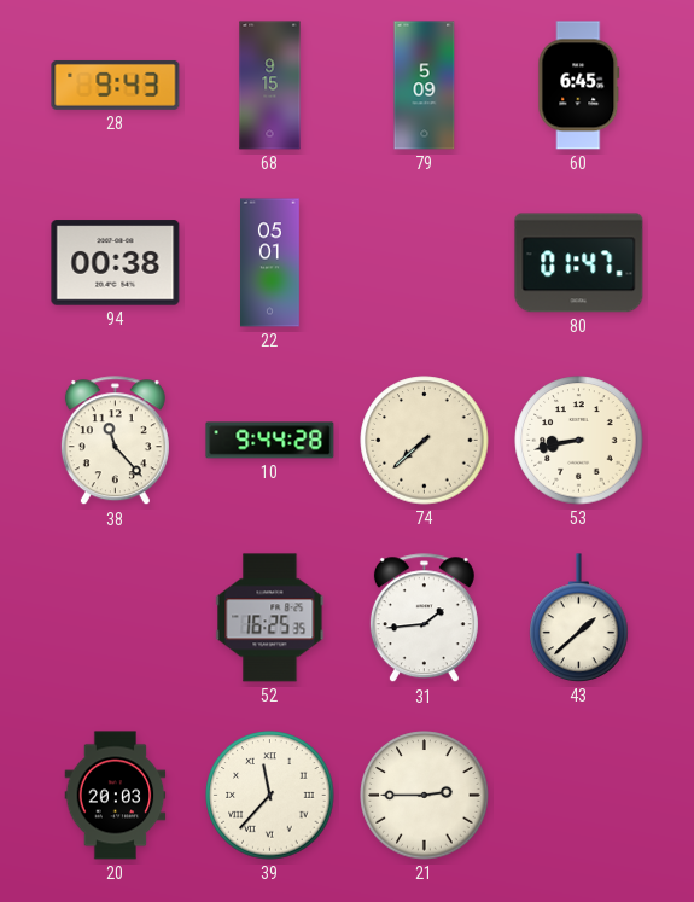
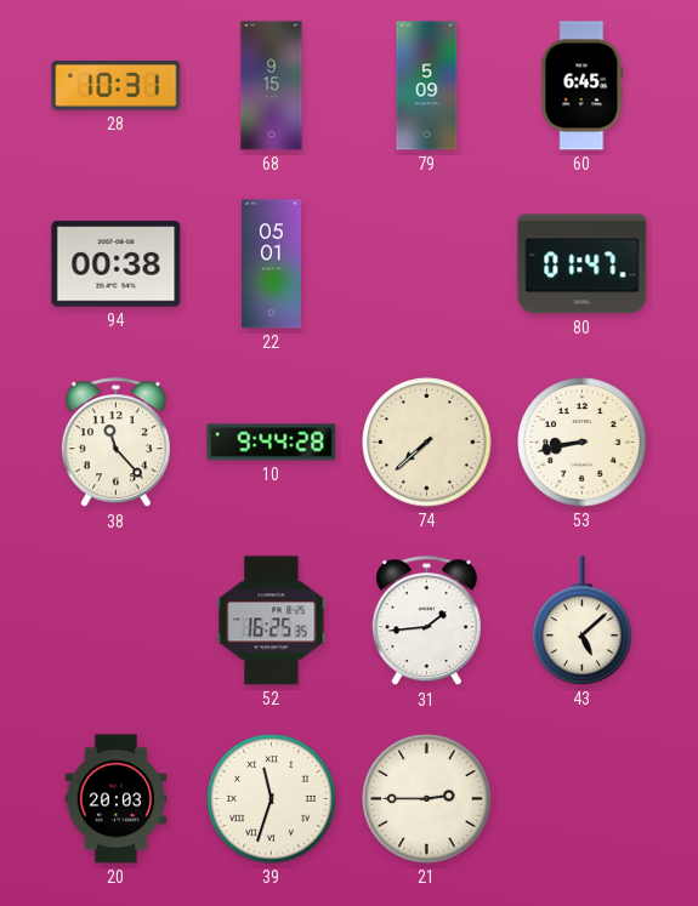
28: 9:43 -> 10:31 (117, 85)
43: 1:38 -> 5:08 (583, 621)
39: 11:37 -> 11:33 (272, 799)
